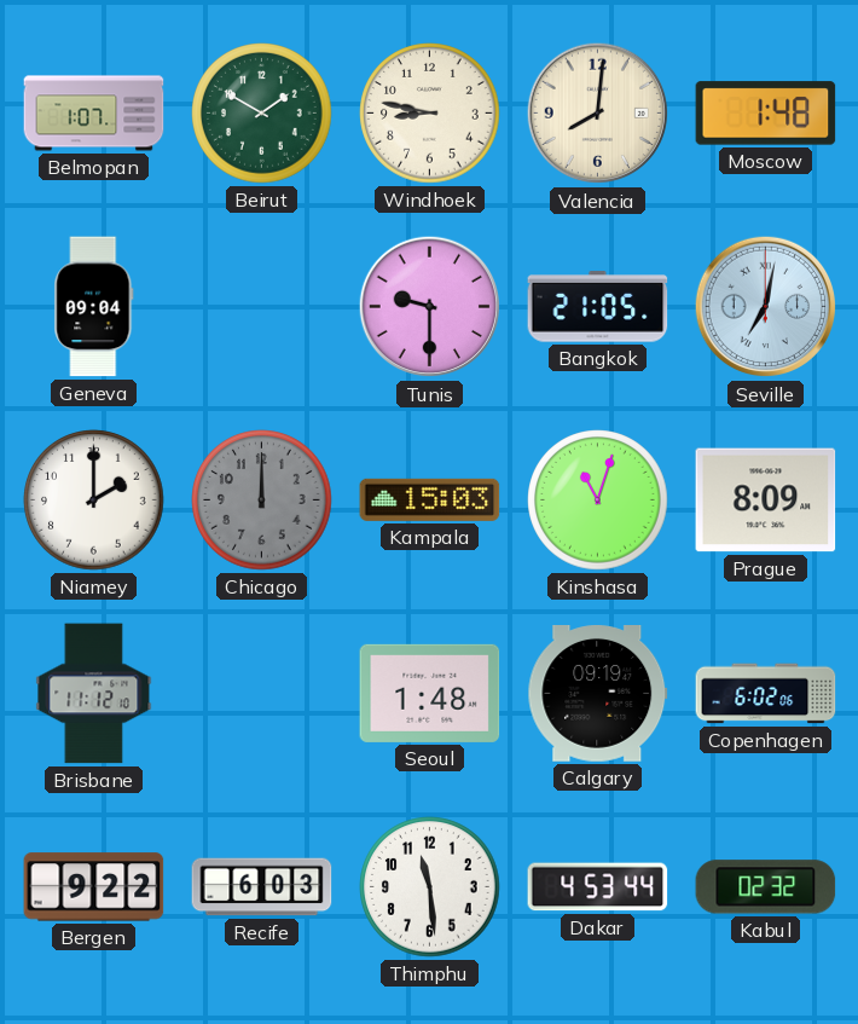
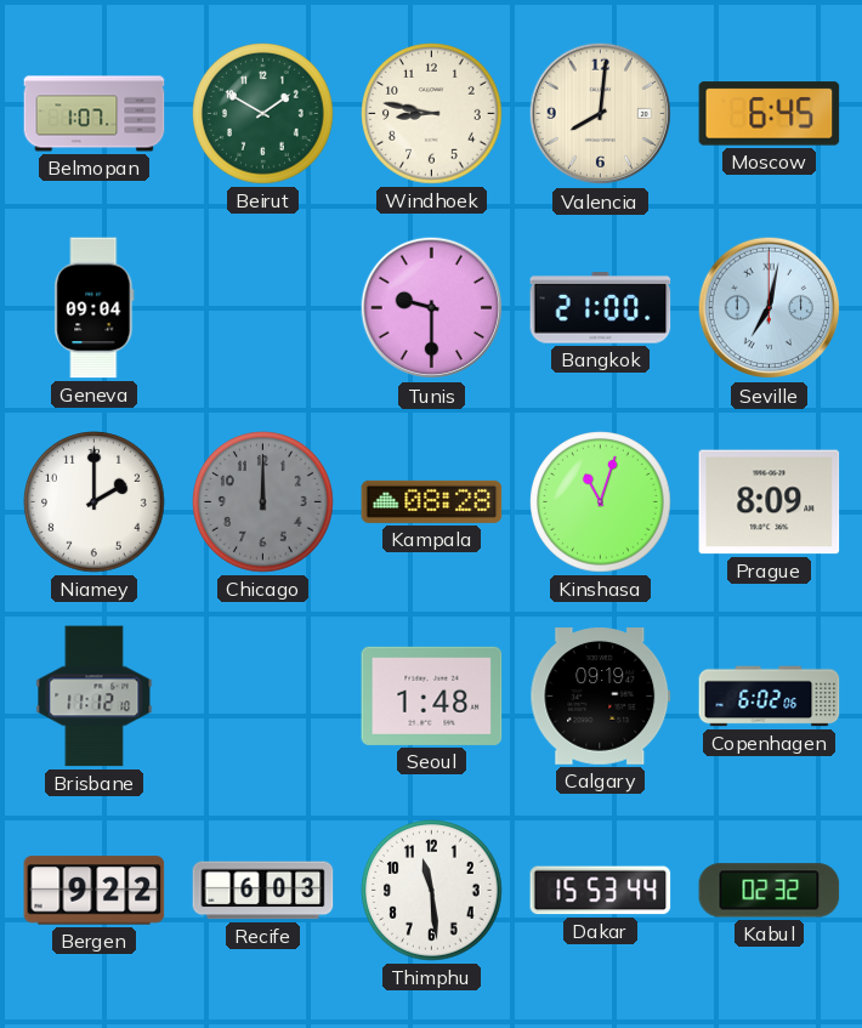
Moscow: 1:48 -> 6:45 (770, 114)
Bangkok: 21:05 -> 21:00 (601, 308)
Kampala: 15:03 -> 08:28 (432, 501)
Dakar: 4:53 -> 15:53 (601, 891)
